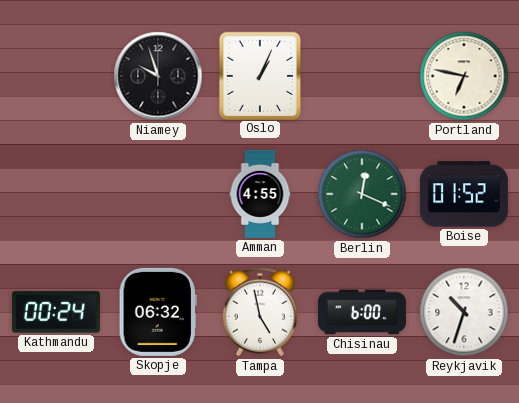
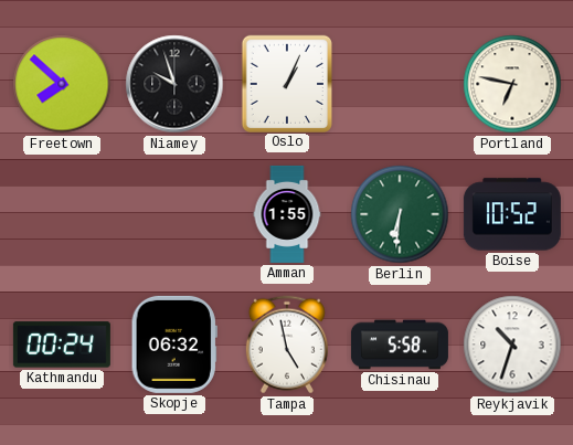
Freetown: none -> 7:52 (62, 84)
Amman: 4:55 -> 1:55 (287, 214)
Berlin: 12:19 -> 6:31 (400, 214)
Boise: 01:52 -> 10:52 (512, 214)
Chisinau: 6:00 -> 5:58 (400, 345)
